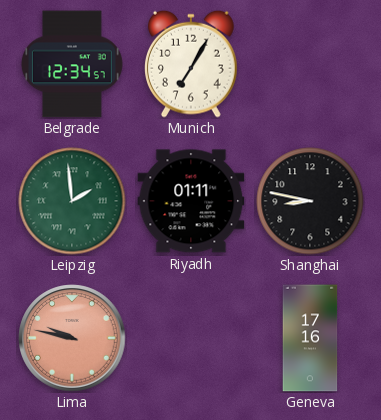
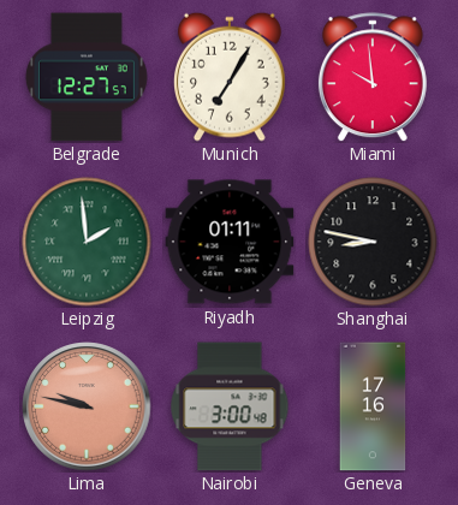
Belgrade: 12:34 -> 12:27 (87, 77)
Miami: none -> 9:59 (373, 77)
Nairobi: none -> 3:00 (230, 406)
